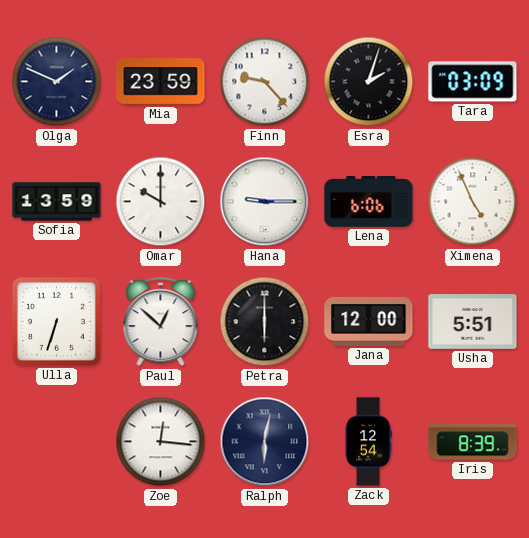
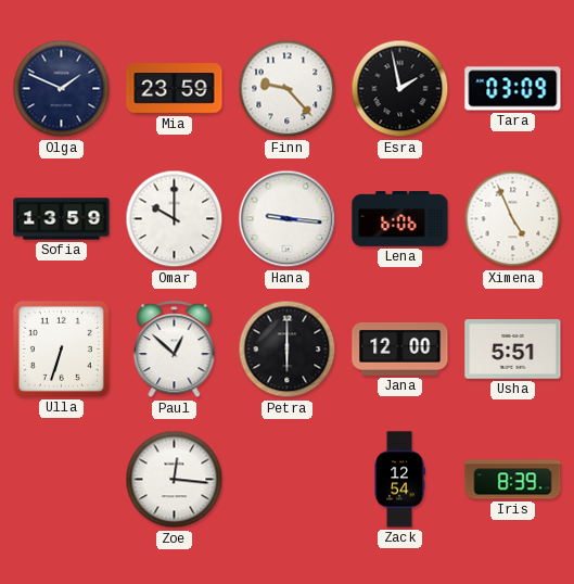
Esra: 2:03 -> 1:58 (400, 89)
Hana: 9:15 -> 9:16 (288, 219)
Ralph: 6:02 -> none (265, 442)
